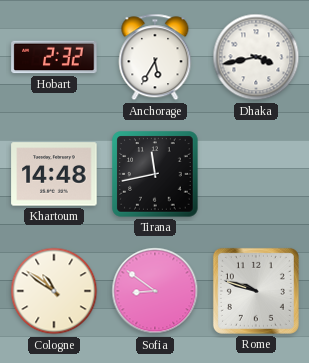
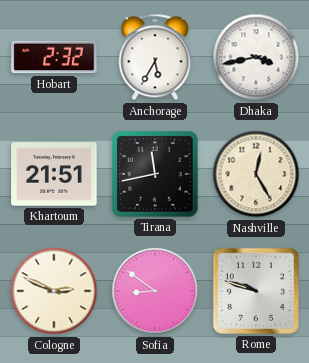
Khartoum: 14:48 -> 21:51 (54, 174)
Nashville: none -> 12:25 (256, 174)
Cologne: 10:51 -> 2:49 (54, 291)
